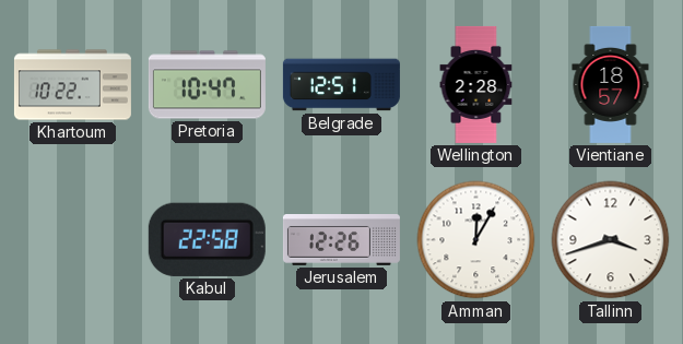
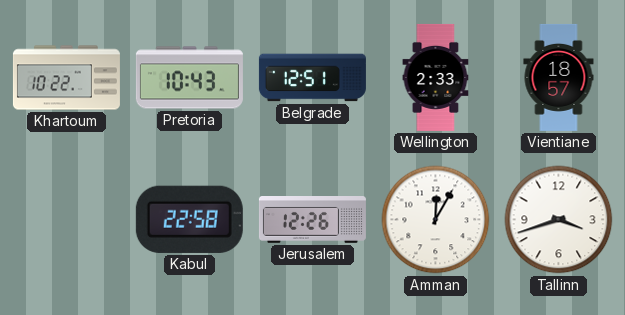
Pretoria: 10:47 -> 10:43 (189, 78)
Wellington: 2:28 -> 2:33 (436, 77)
